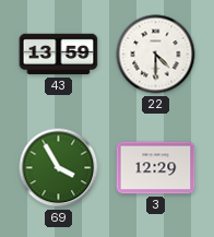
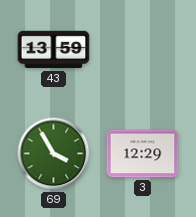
22: 4:30 -> none (156, 55)
